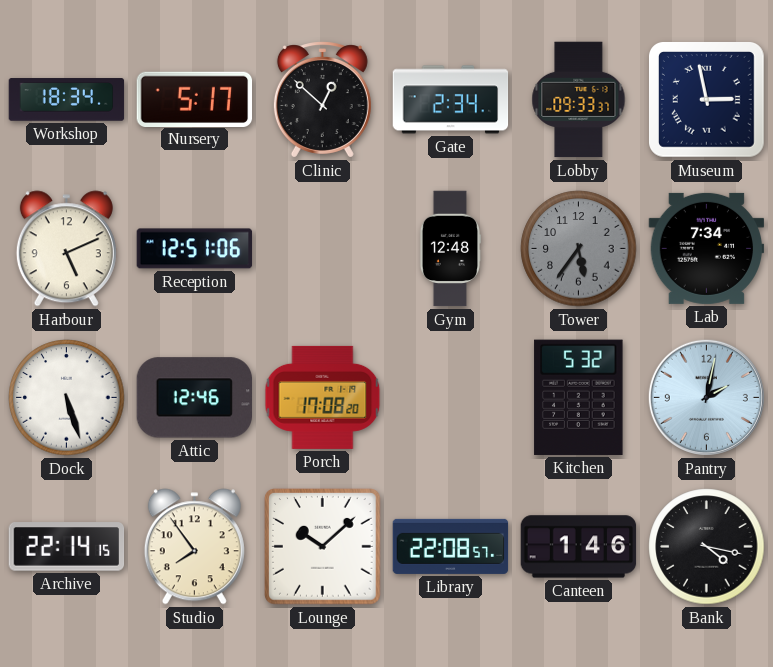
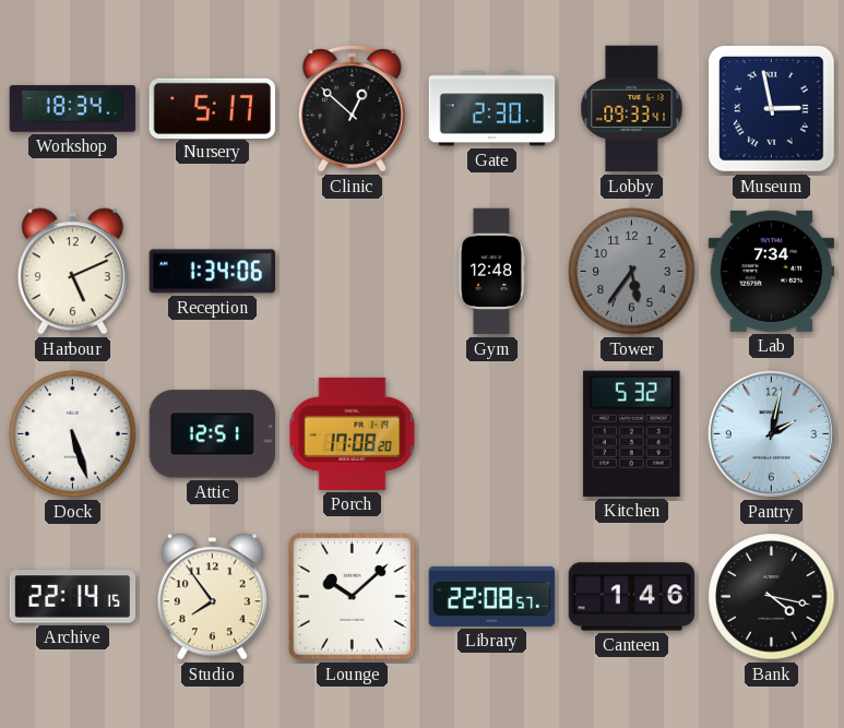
Gate: 2:34 -> 2:30 (492, 109)
Lobby: 09:33:37 -> 09:33:41 (632, 109)
Reception: 12:51 -> 1:34 (213, 272)
Attic: 12:46 -> 12:51 (212, 434)
